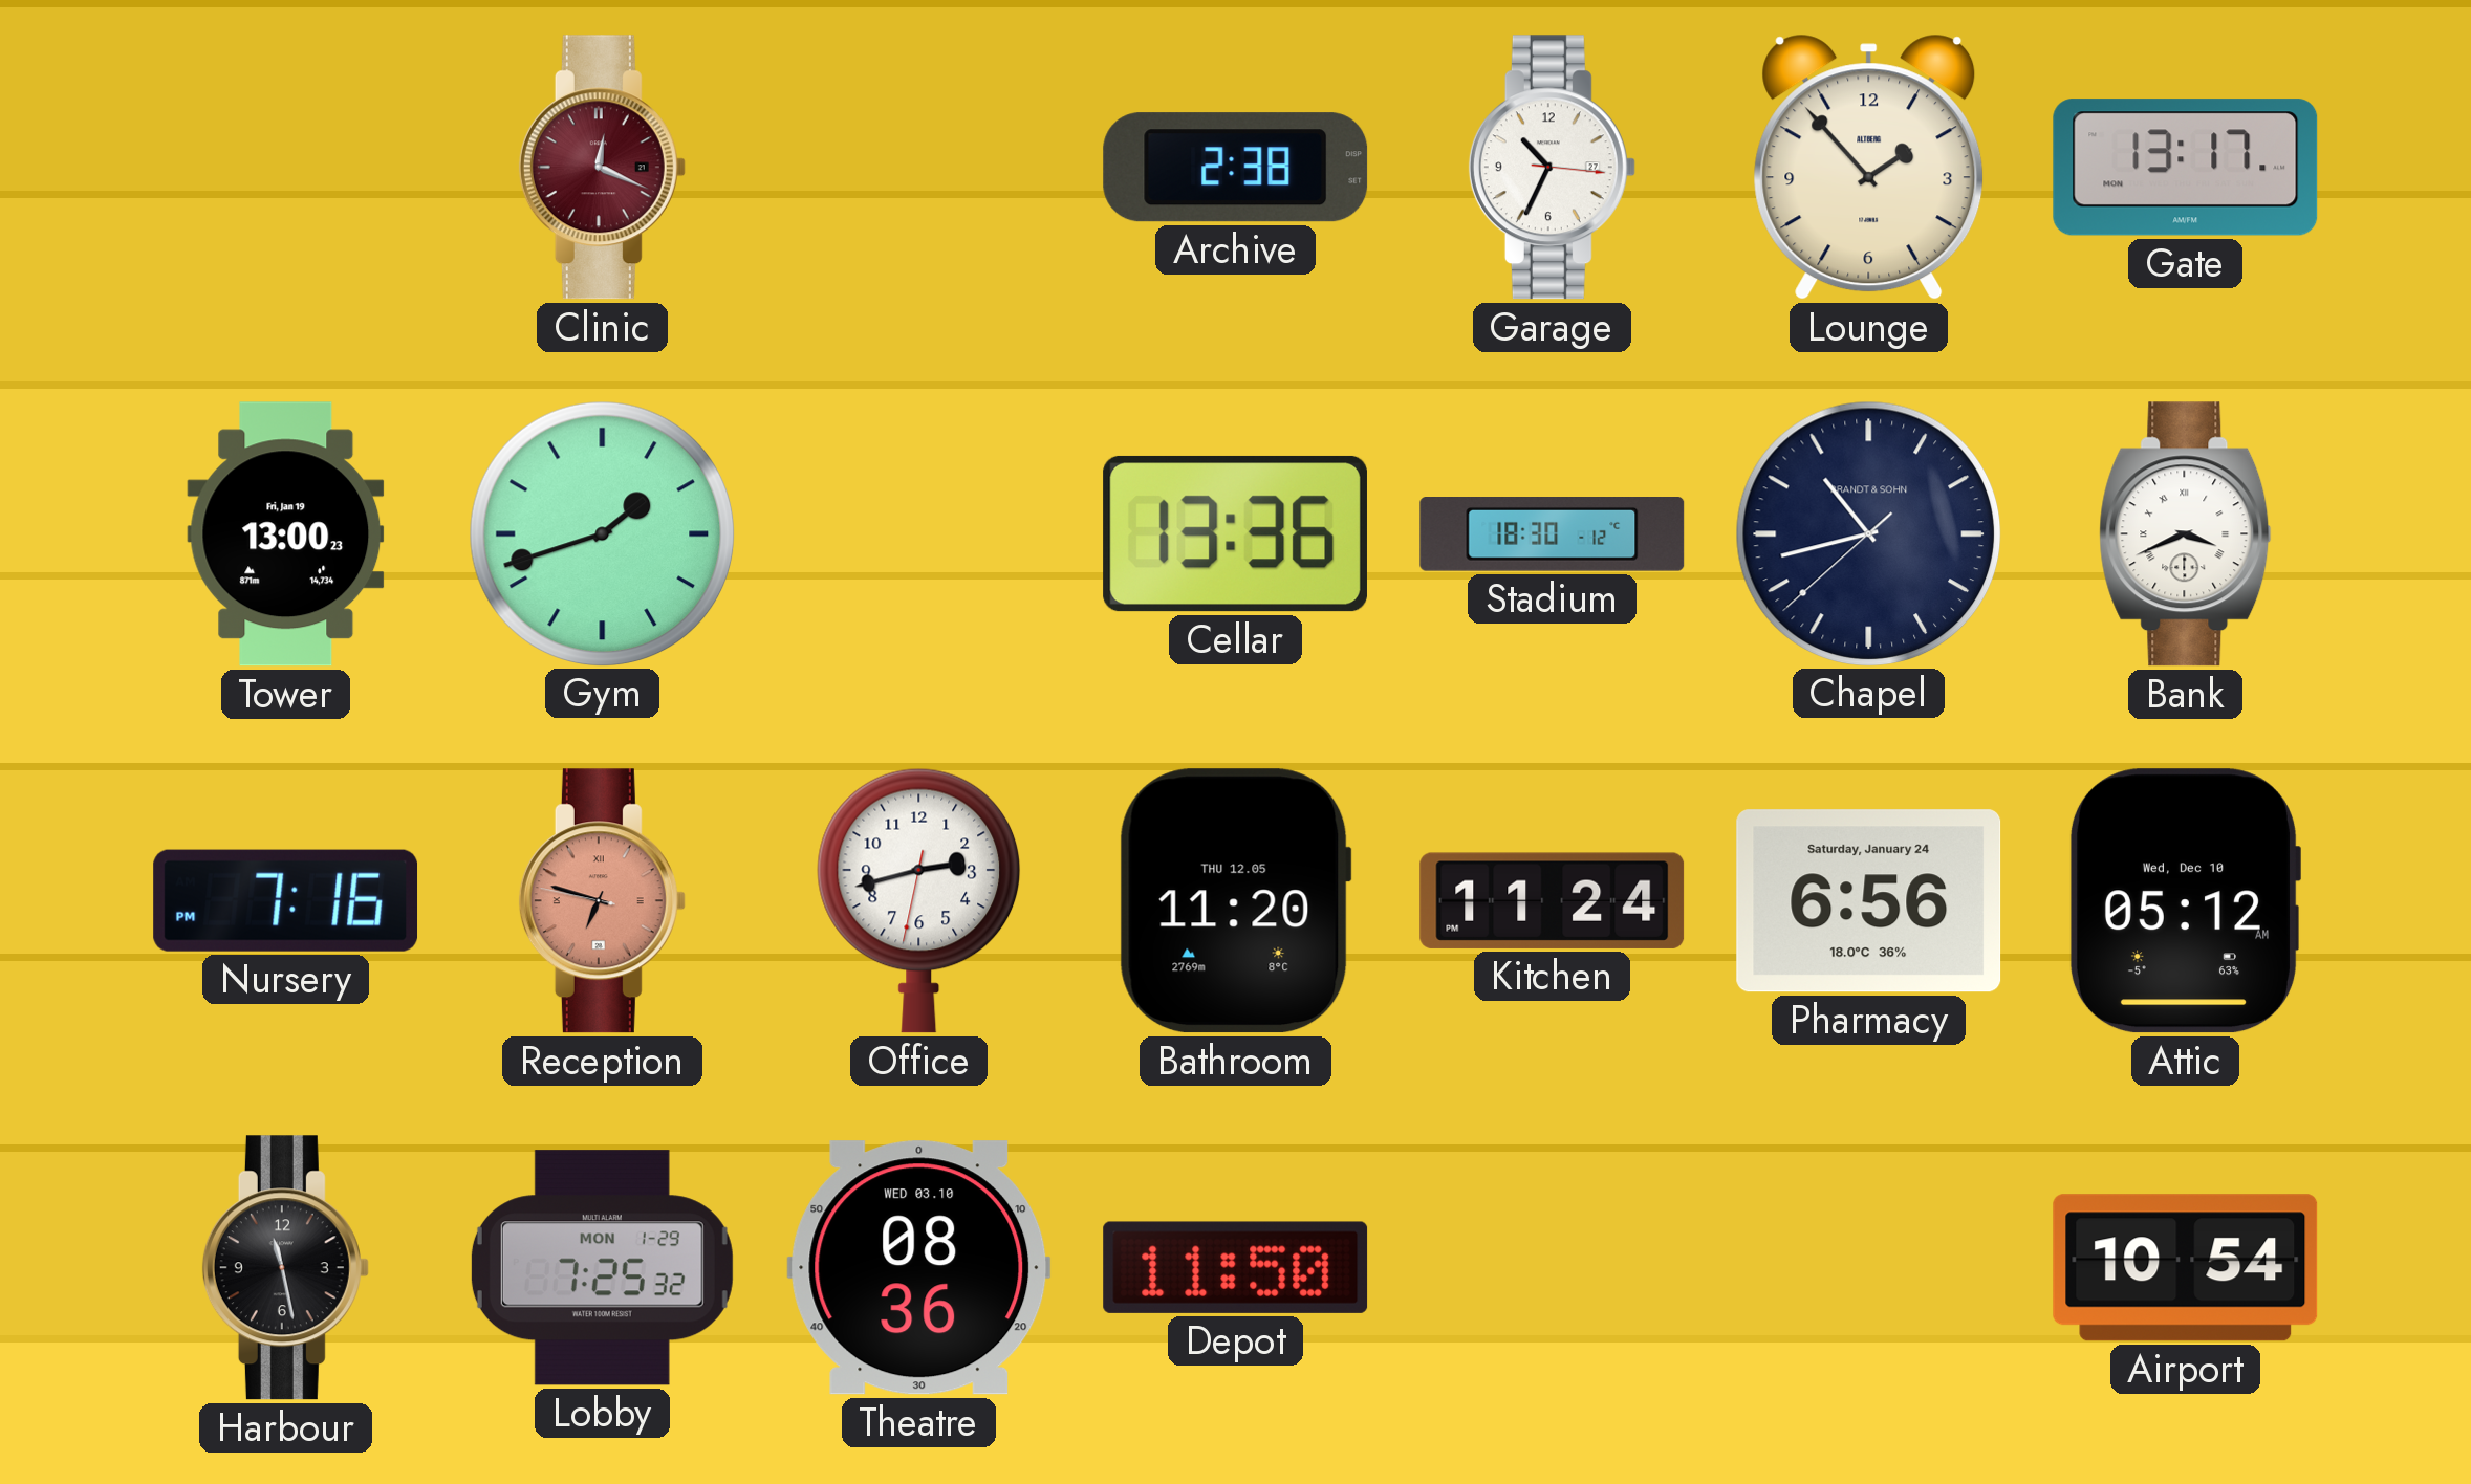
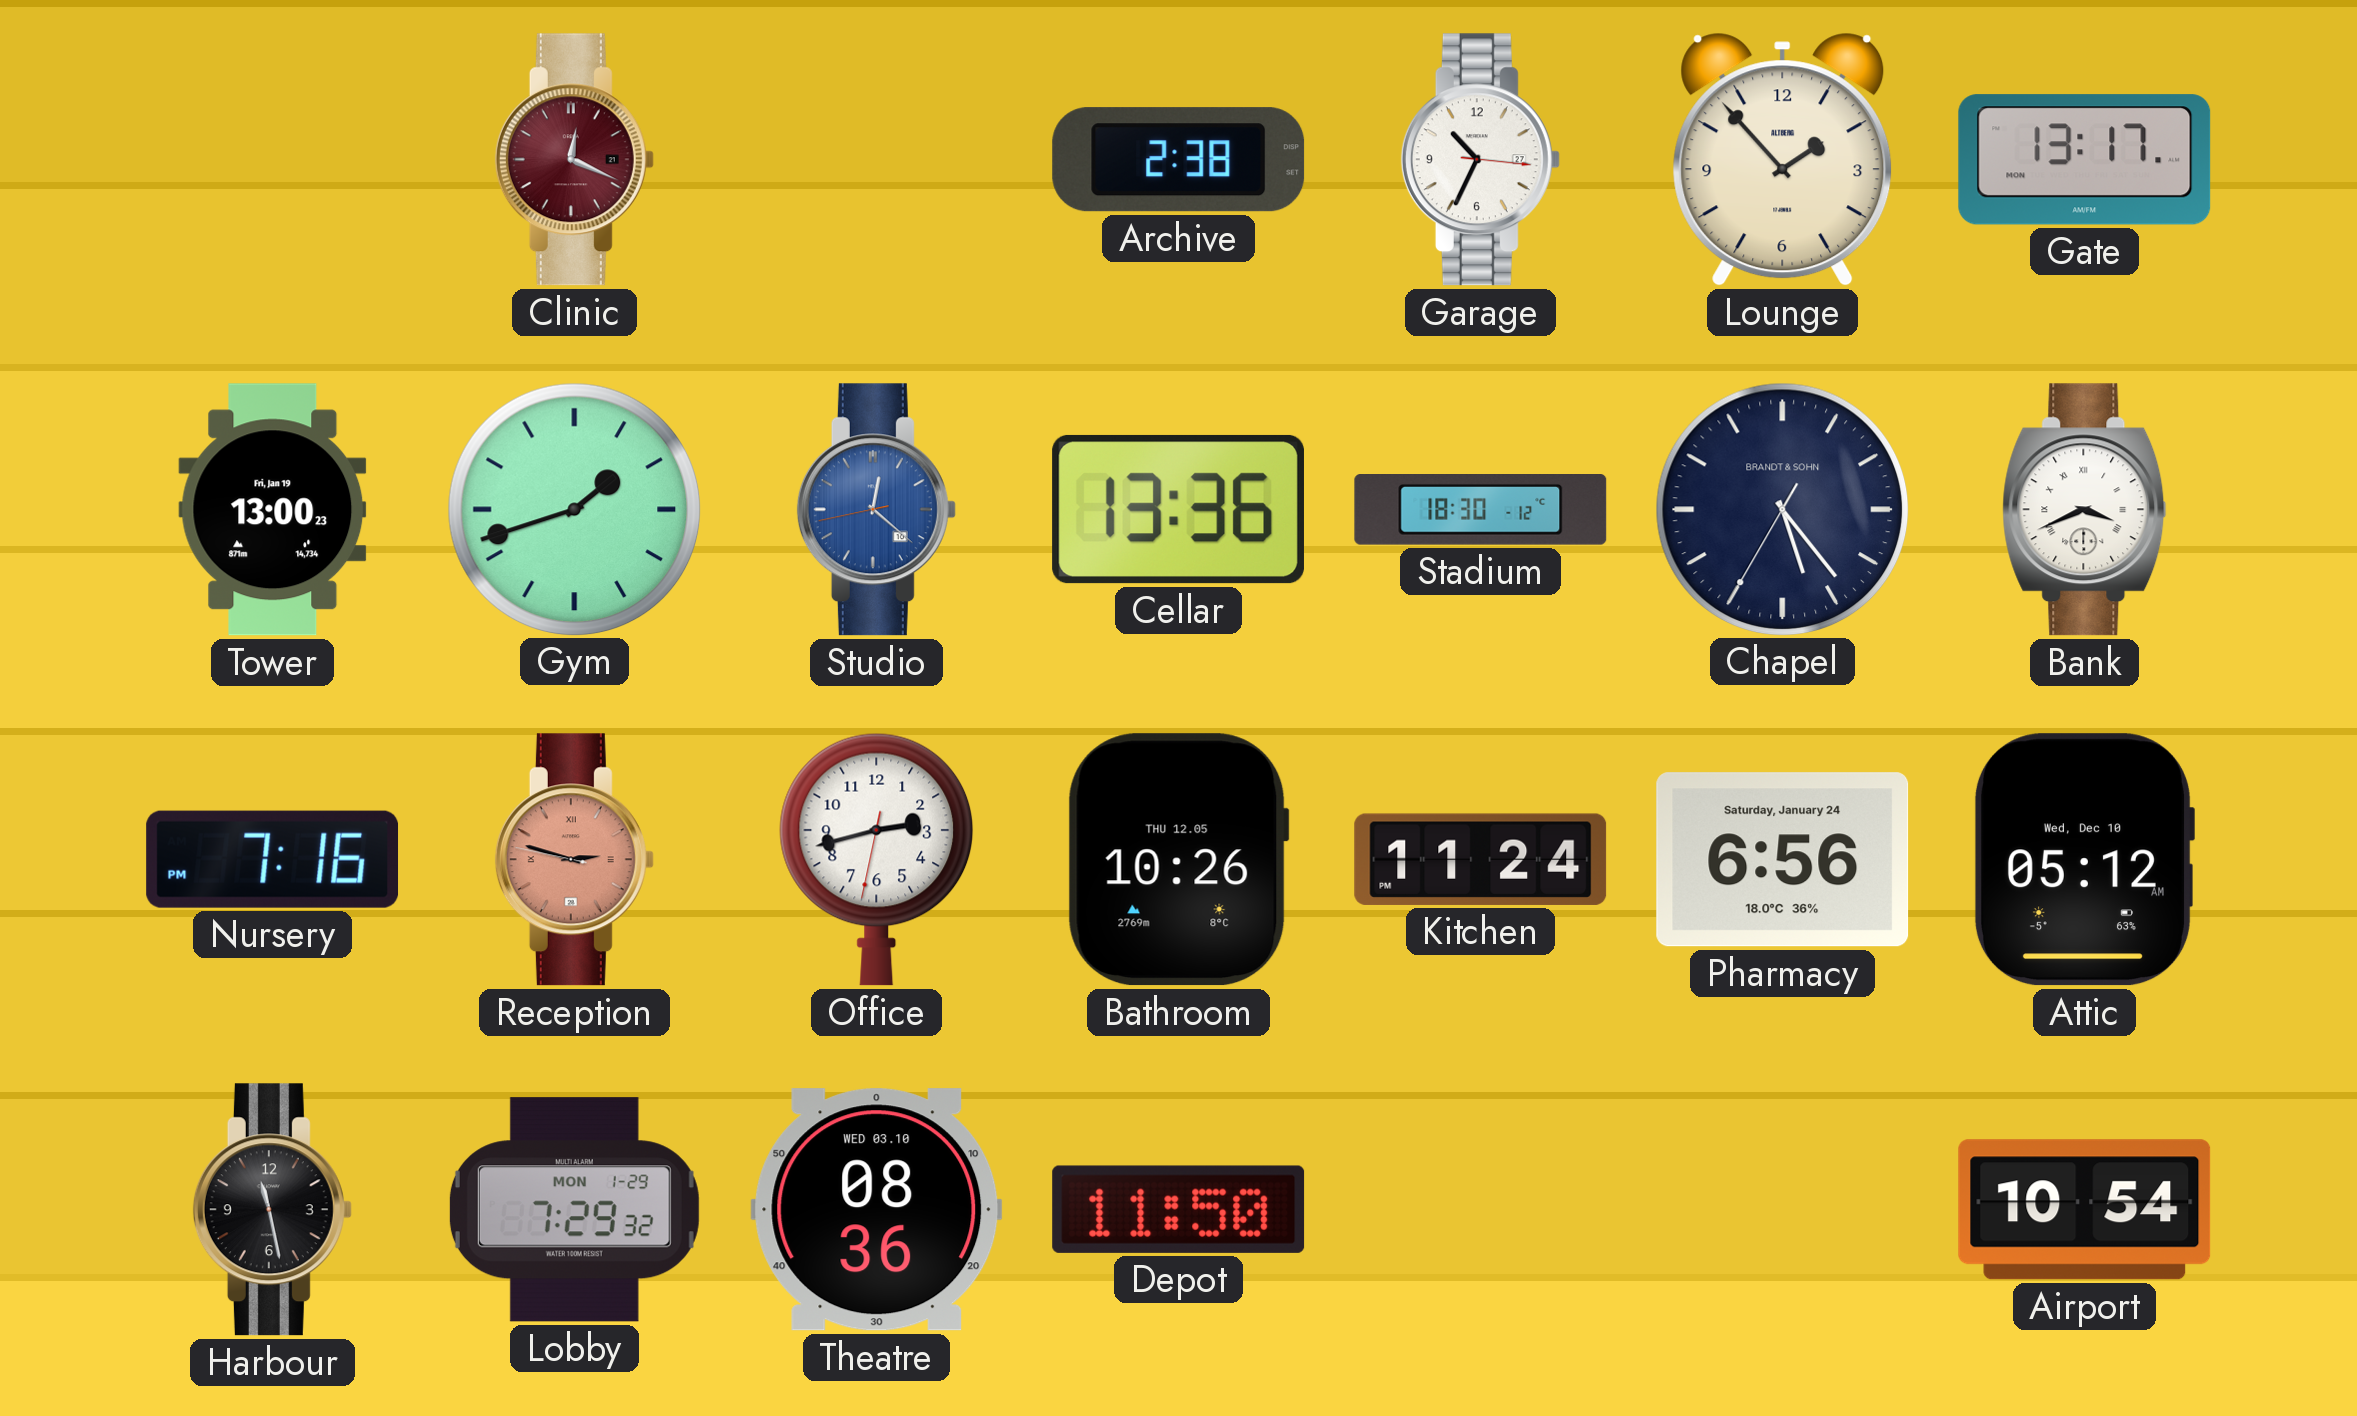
Studio: none -> 12:21 (876, 510)
Chapel: 10:42 -> 5:23 (1782, 509)
Reception: 6:47 -> 2:47 (574, 860)
Bathroom: 11:20 -> 10:26 (1178, 860)
Lobby: 7:25 -> 7:29 (574, 1210)
